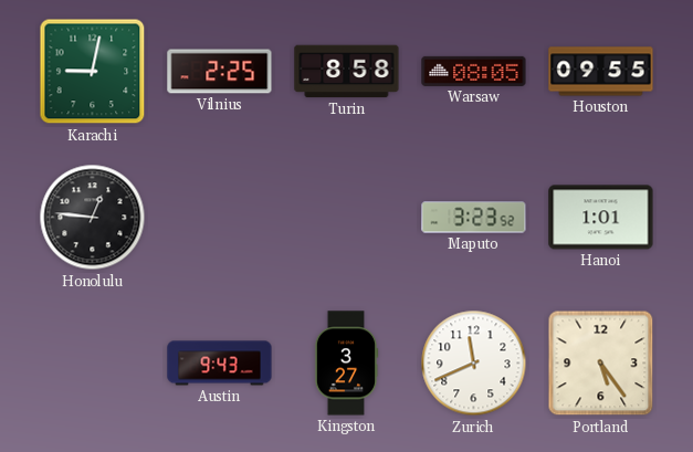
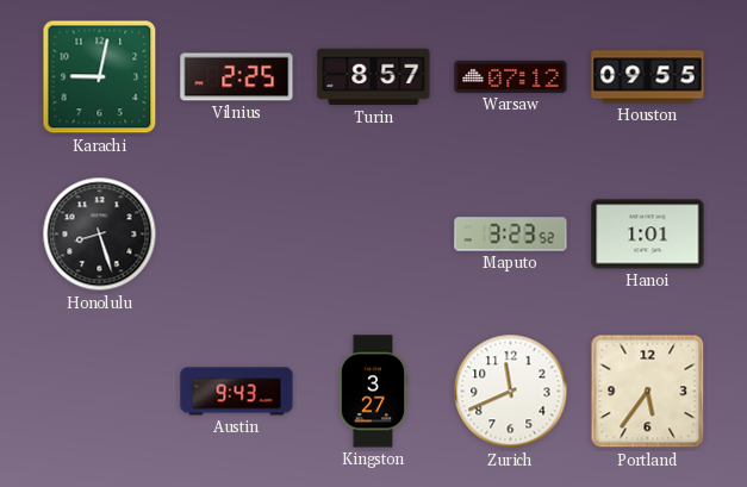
Turin: 8:58 -> 8:57 (374, 77)
Warsaw: 08:05 -> 07:12 (511, 76)
Honolulu: 12:46 -> 8:27 (100, 235)
Portland: 5:24 -> 5:36 (648, 392)
